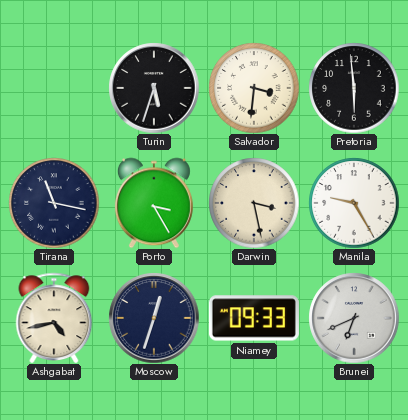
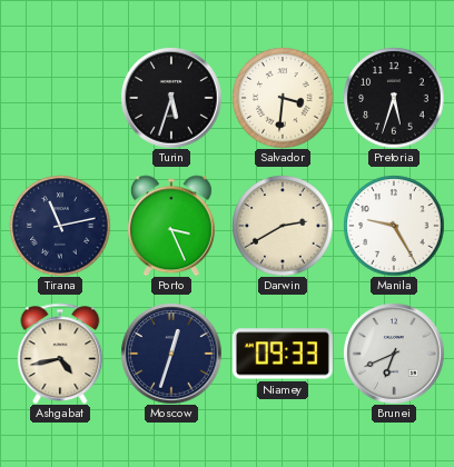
Pretoria: 5:59 -> 5:33 (394, 98)
Tirana: 11:17 -> 11:13 (60, 226)
Porto: 3:25 -> 3:26 (171, 226)
Darwin: 3:28 -> 2:40 (283, 226)
